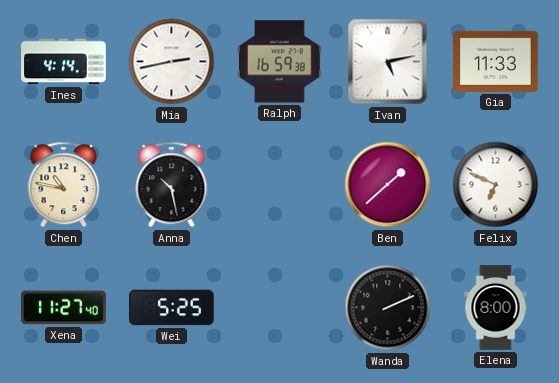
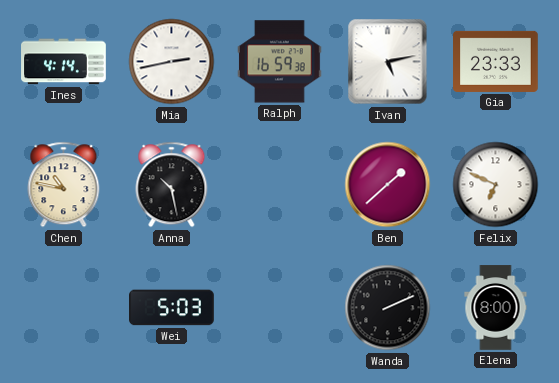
Gia: 11:33 -> 23:33 (496, 61)
Xena: 11:27 -> none (64, 308)
Wei: 5:25 -> 5:03 (172, 308)
